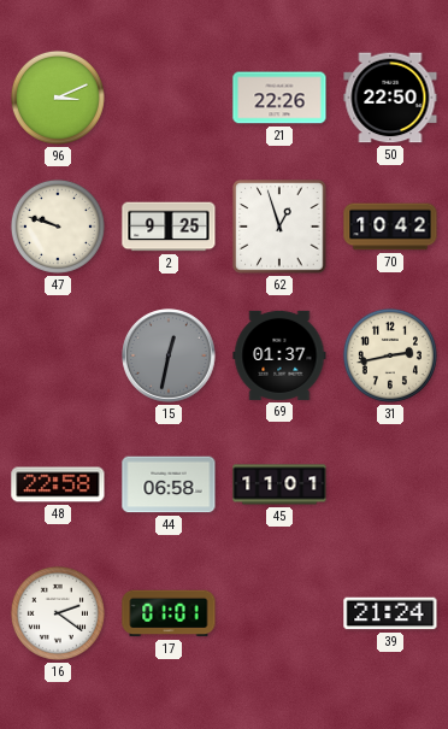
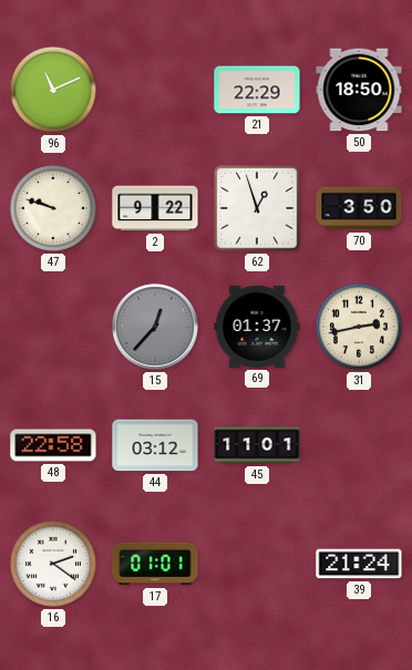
96: 3:11 -> 11:11 (53, 90)
21: 22:26 -> 22:29 (257, 90)
50: 22:50 -> 18:50 (359, 90)
2: 9:25 -> 9:22 (155, 208)
70: 10:42 -> 3:50 (359, 208)
15: 12:32 -> 12:37 (155, 327)
44: 06:58 -> 03:12 (155, 445)
